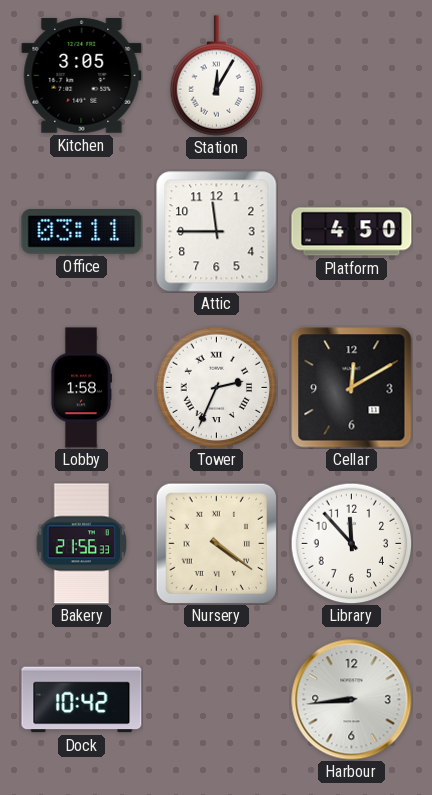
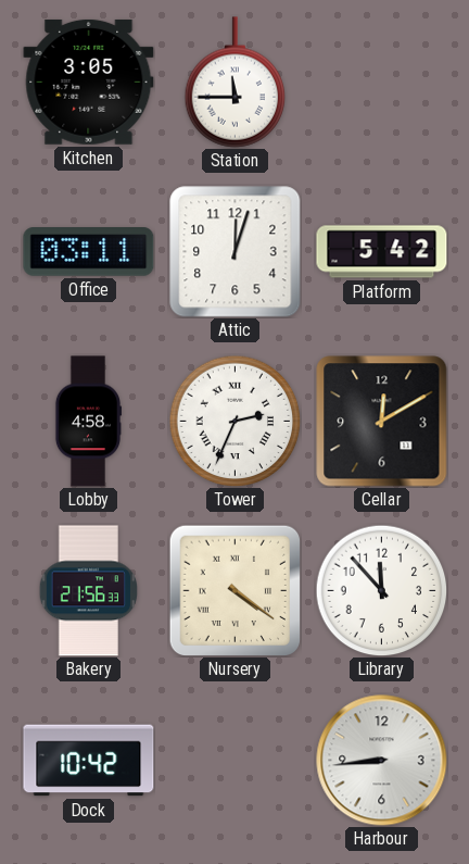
Station: 12:05 -> 11:45 (236, 83)
Attic: 11:45 -> 12:03 (236, 252)
Platform: 4:50 -> 5:42 (382, 252)
Lobby: 1:58 -> 4:58 (87, 422)
